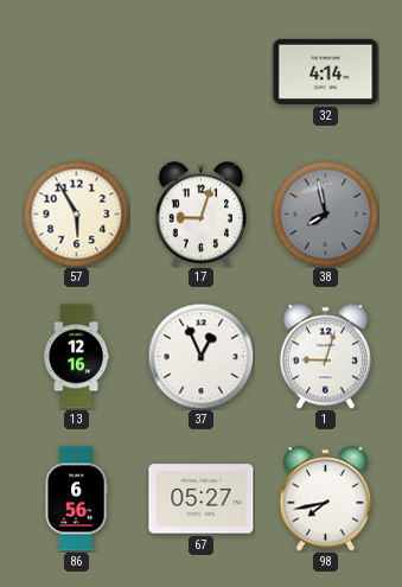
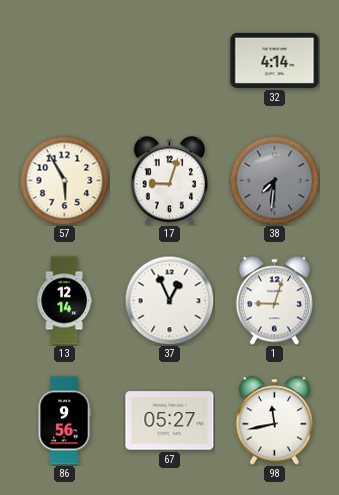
38: 7:58 -> 7:31 (274, 180)
13: 12:16 -> 12:14 (64, 301)
86: 6:56 -> 9:56 (64, 421)
98: 7:43 -> 11:43 (274, 421)
